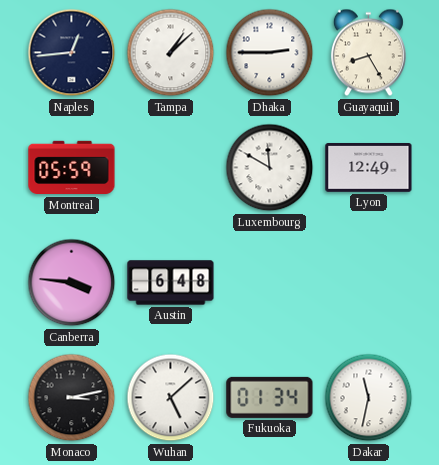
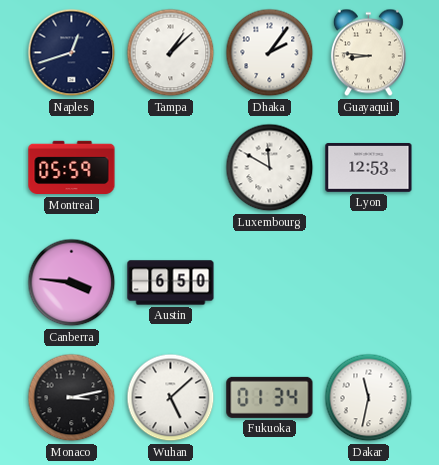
Naples: 12:44 -> 12:42 (72, 53)
Dhaka: 2:45 -> 2:06 (270, 53)
Guayaquil: 8:25 -> 8:46 (368, 53)
Lyon: 12:49 -> 12:53 (369, 168)
Austin: 6:48 -> 6:50 (171, 283)
